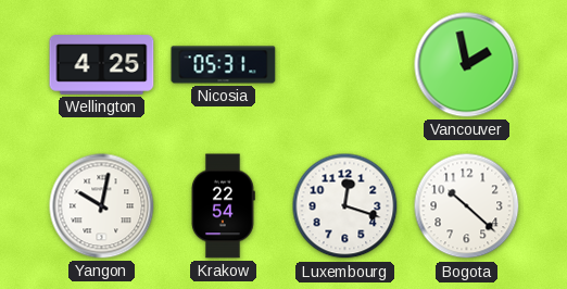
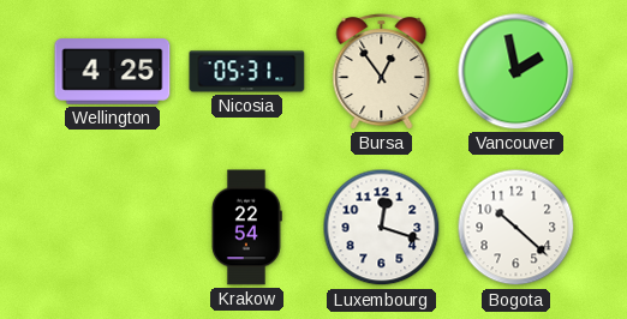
Bursa: none -> 12:54 (382, 72)
Yangon: 10:02 -> none (102, 206)
